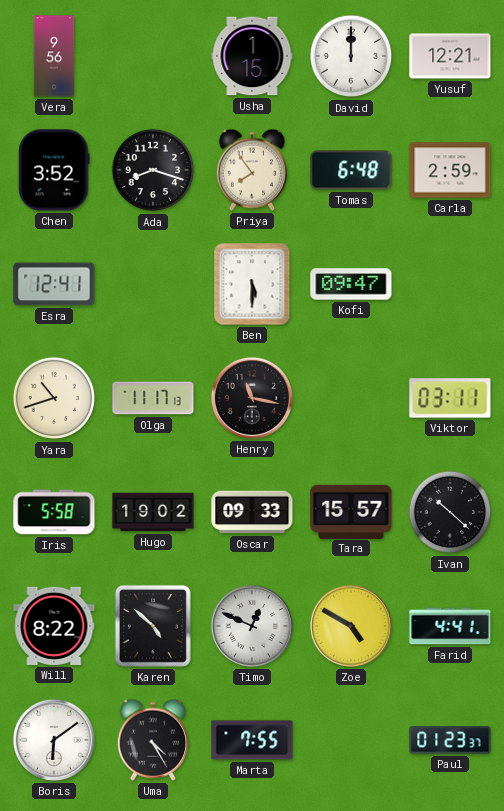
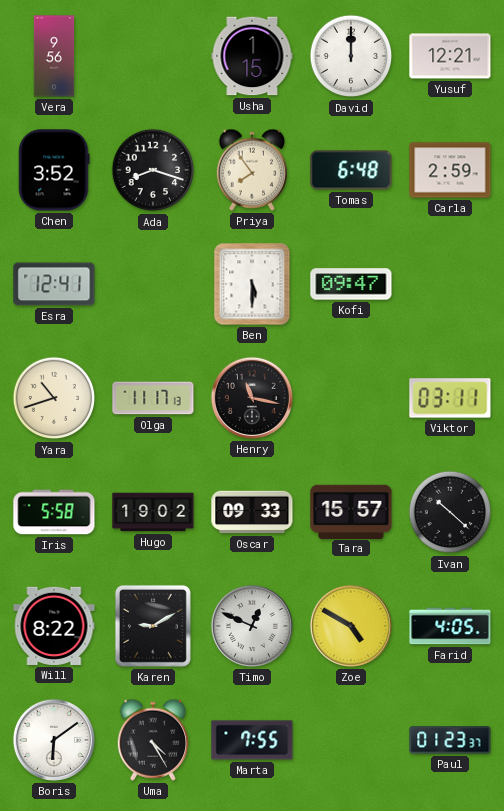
Karen: 4:52 -> 9:10 (153, 626)
Farid: 4:41 -> 4:05 (450, 626)
